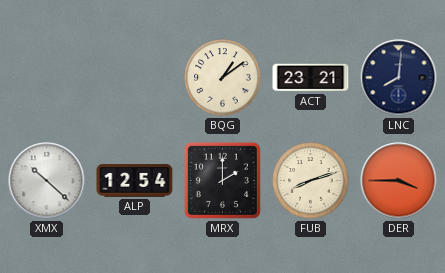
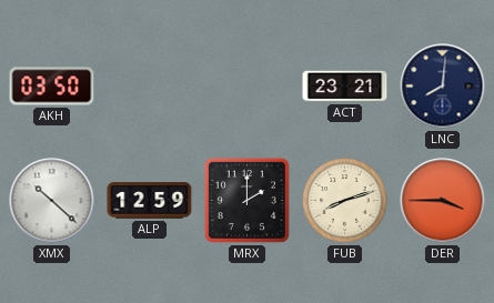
AKH: none -> 03:50 (52, 87)
BQG: 1:09 -> none (223, 78)
ALP: 12:54 -> 12:59 (150, 201)
